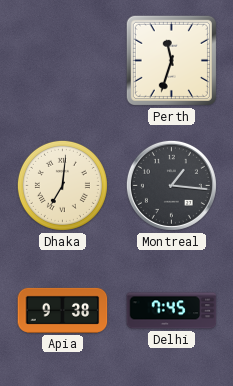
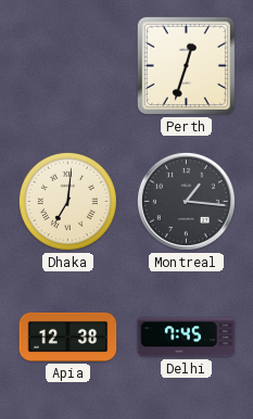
Perth: 11:33 -> 12:33 (186, 65)
Apia: 9:38 -> 12:38 (68, 337)
